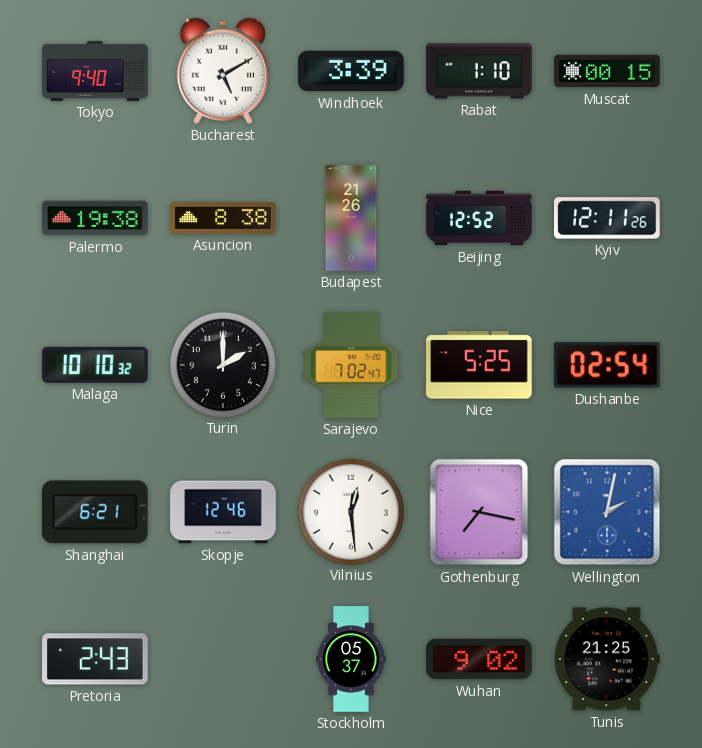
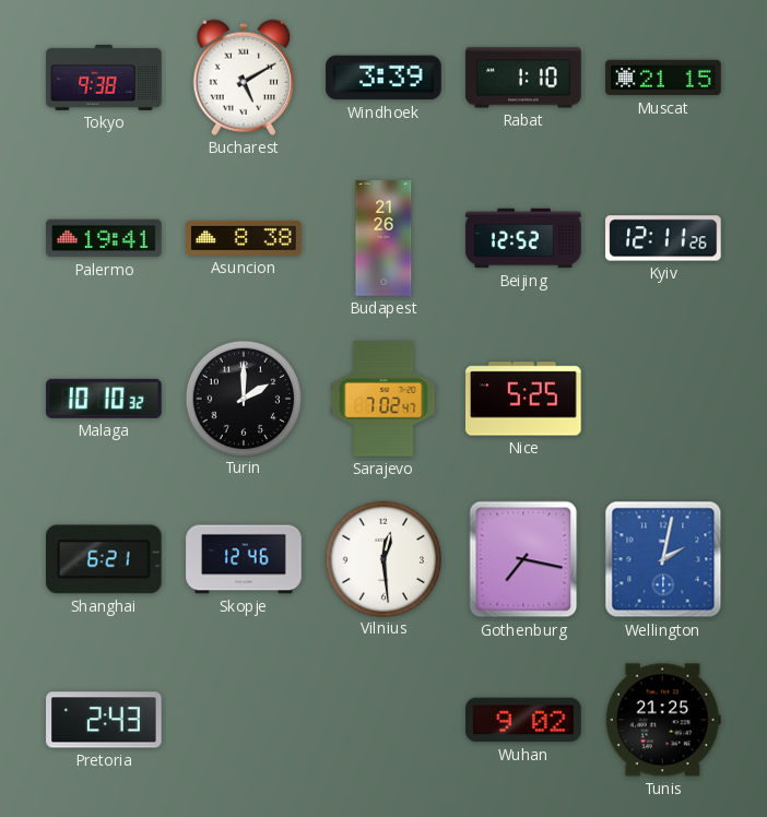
Tokyo: 9:40 -> 9:38 (104, 78)
Muscat: 00:15 -> 21:15 (663, 78)
Palermo: 19:38 -> 19:41 (104, 238)
Dushanbe: 02:54 -> none (608, 365)
Stockholm: 05:37 -> none (351, 659)
